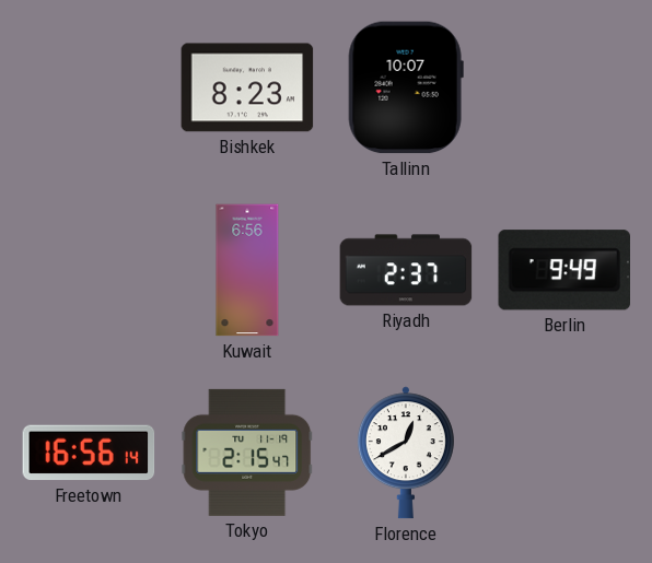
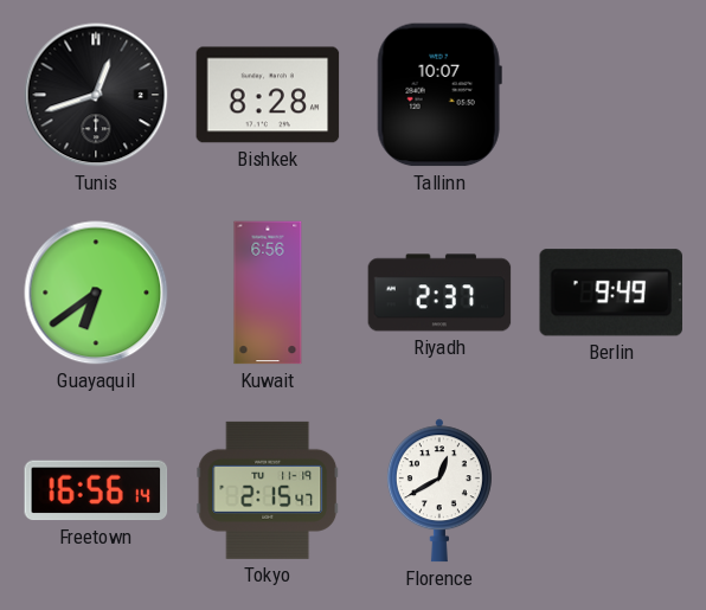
Tunis: none -> 12:42 (96, 95)
Bishkek: 8:23 -> 8:28 (268, 95)
Guayaquil: none -> 6:39 (96, 293)
